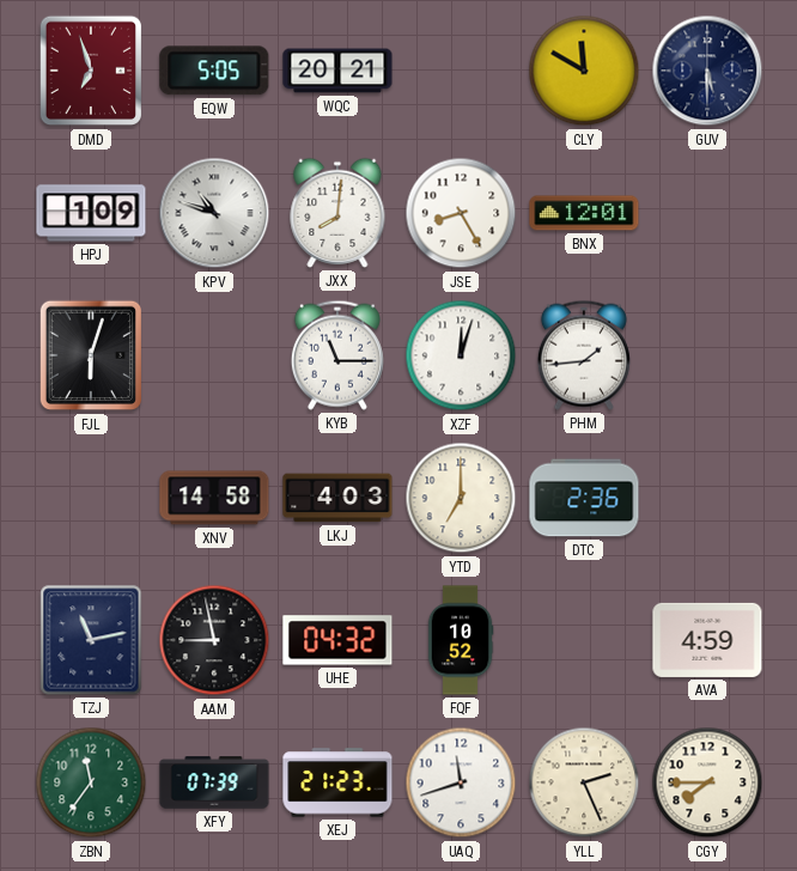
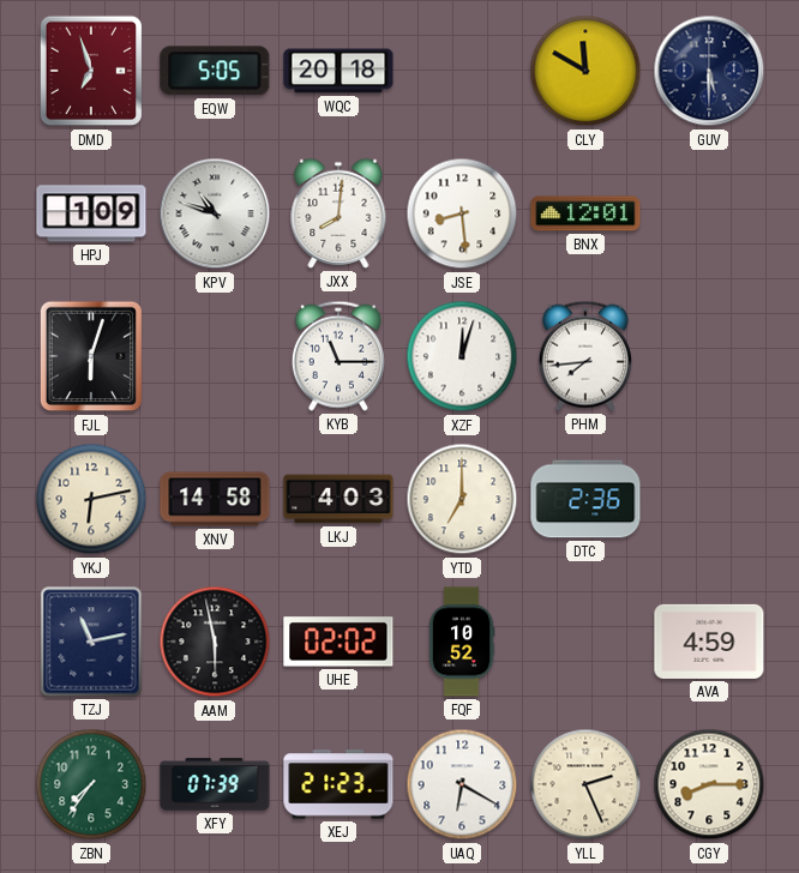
WQC: 20:21 -> 20:18 (338, 71)
JSE: 8:25 -> 8:29 (462, 213)
PHM: 1:44 -> 7:44 (585, 356)
YKJ: none -> 6:13 (91, 499)
AAM: 8:58 -> 5:58 (215, 642)
UHE: 04:32 -> 02:02 (338, 642)
ZBN: 11:36 -> 7:36 (91, 784)
UAQ: 11:42 -> 6:20 (462, 784)
CGY: 7:45 -> 8:15 (709, 784)
